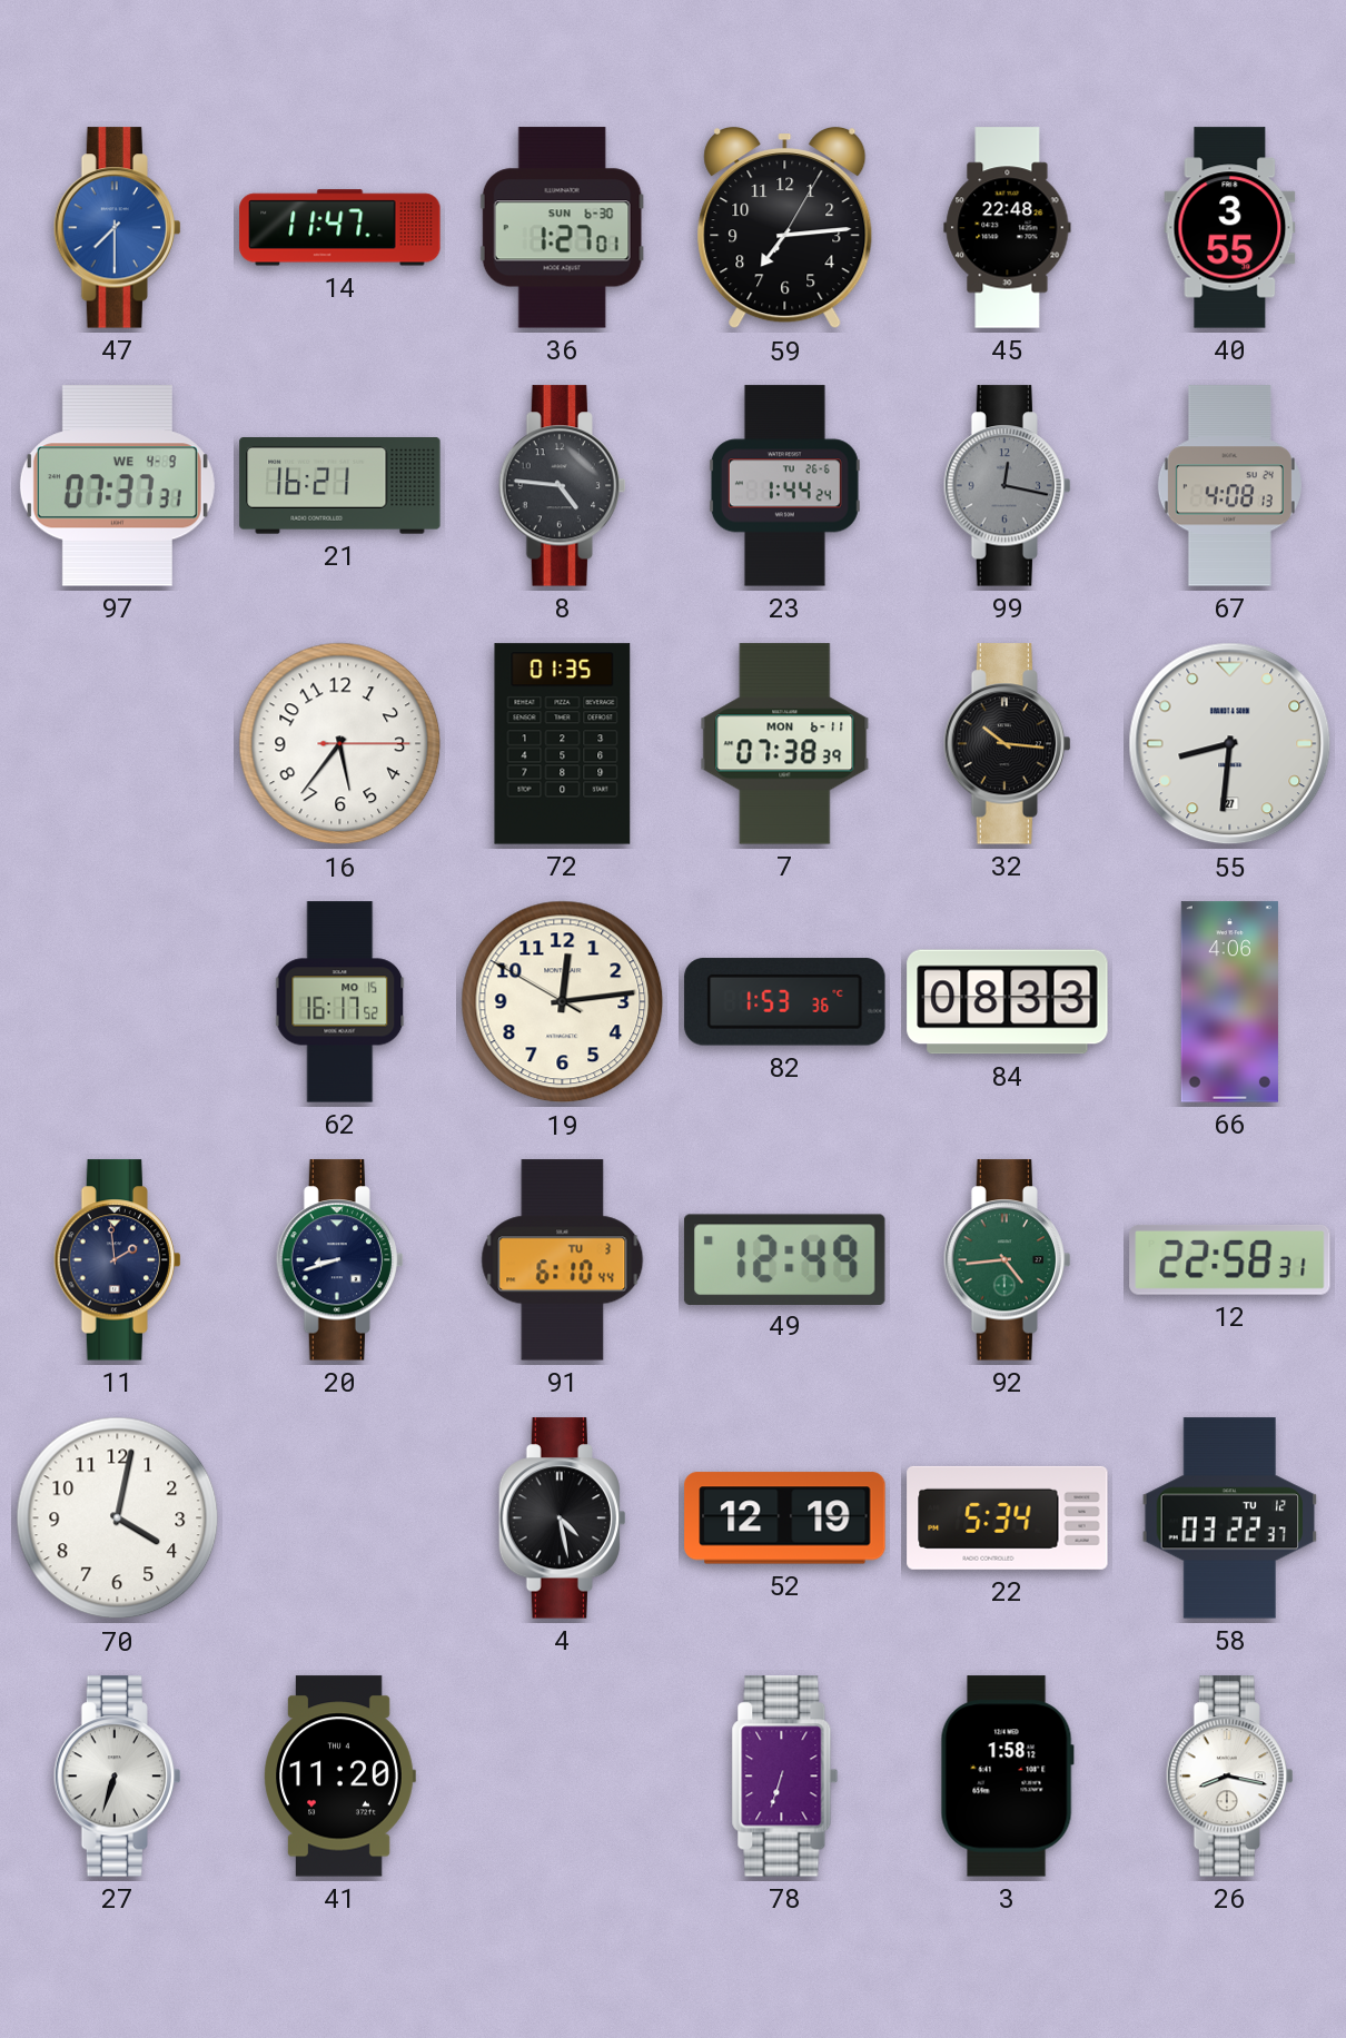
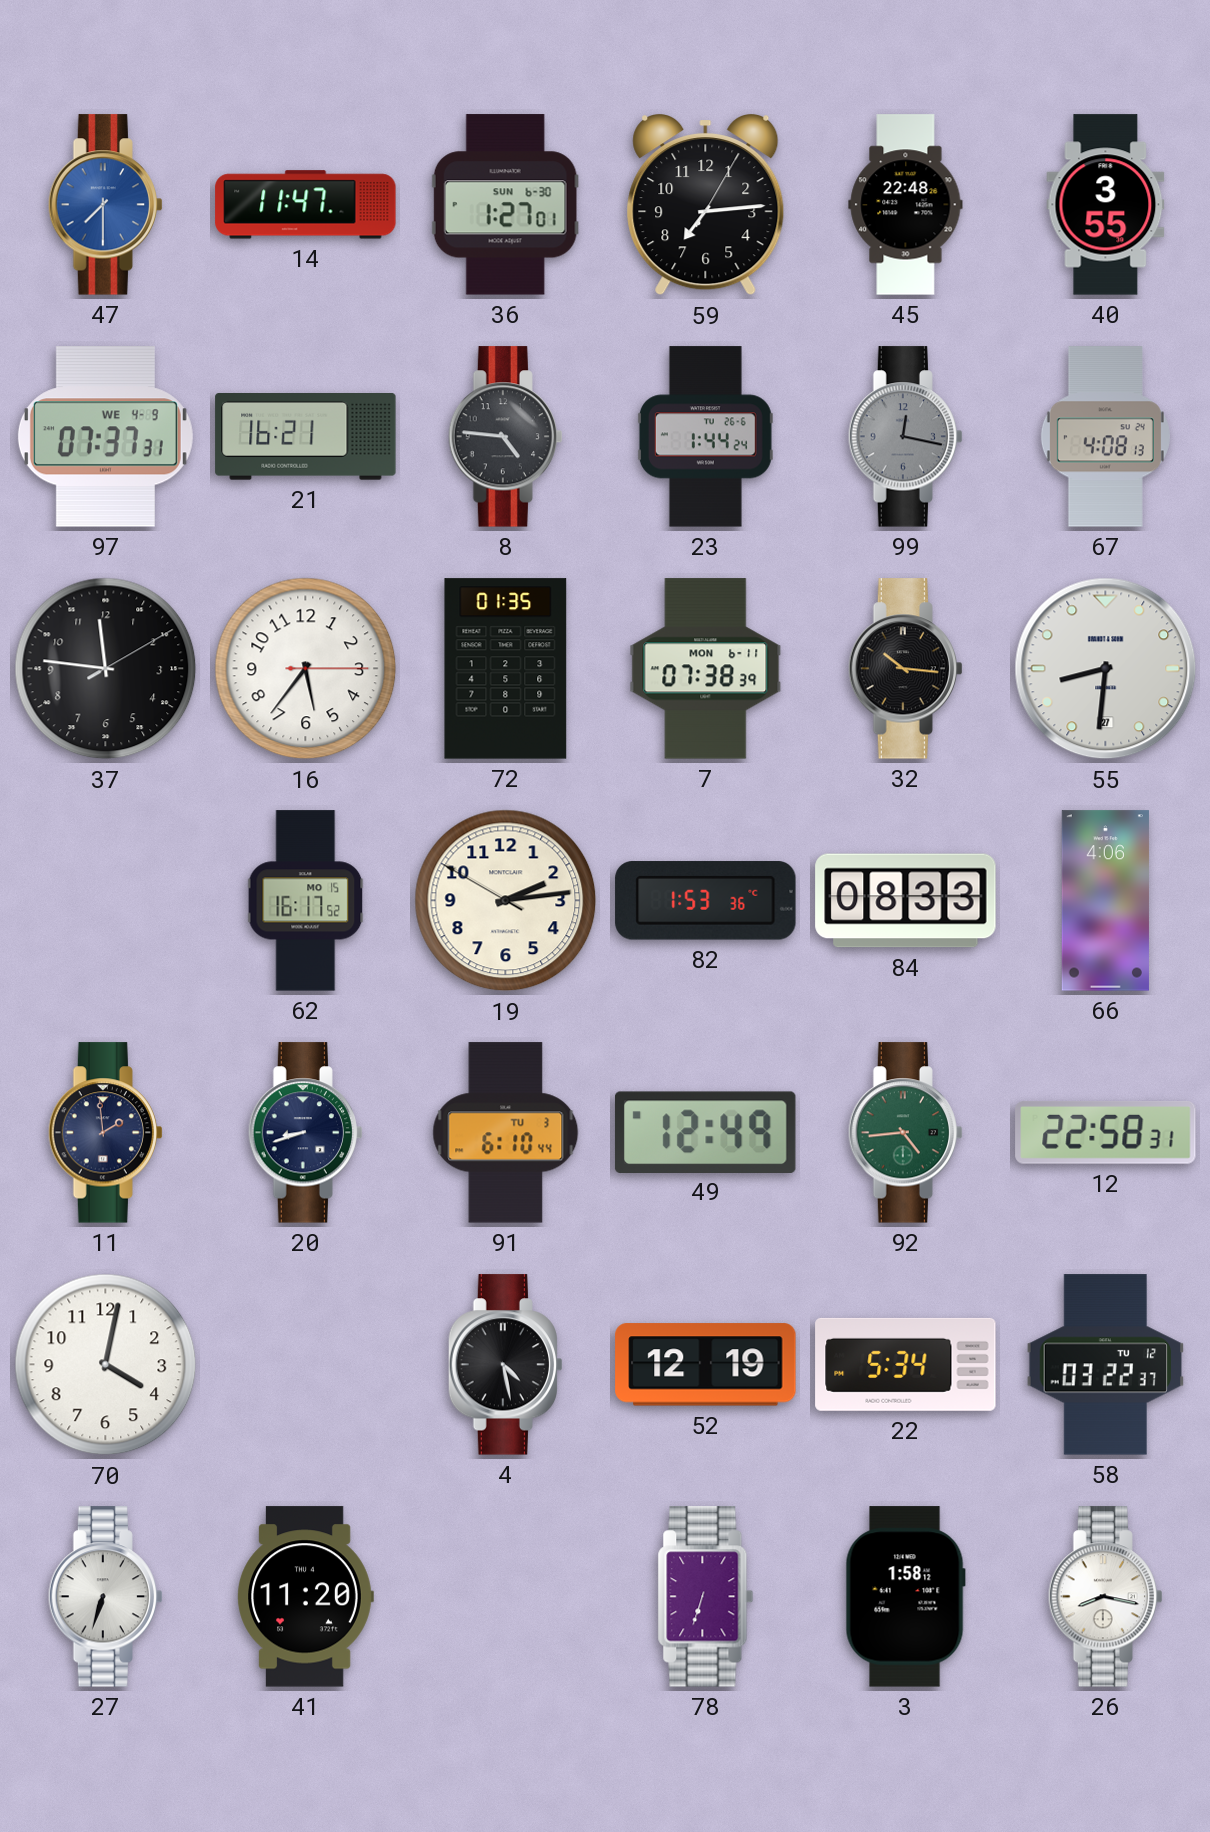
37: none -> 11:46 (106, 669)
19: 12:13 -> 2:13 (506, 901)
